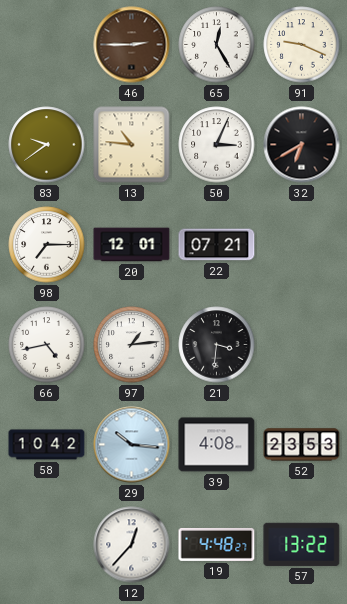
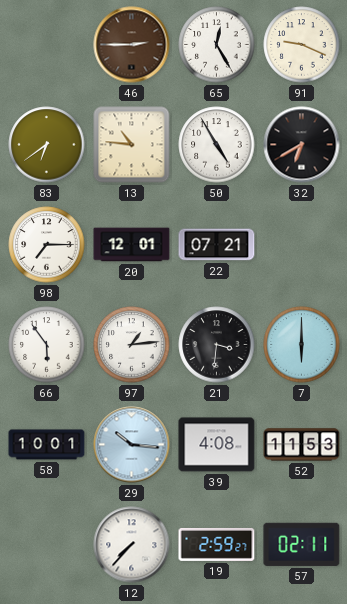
83: 9:39 -> 6:39 (47, 145)
50: 3:04 -> 4:55 (217, 145)
66: 4:43 -> 5:54 (47, 345)
7: none -> 6:00 (302, 345)
58: 10:42 -> 10:01 (47, 445)
52: 23:53 -> 11:53 (302, 445)
12: 12:37 -> 7:37 (132, 545)
19: 4:48 -> 2:59 (217, 544)
57: 13:22 -> 02:11 (302, 544)
